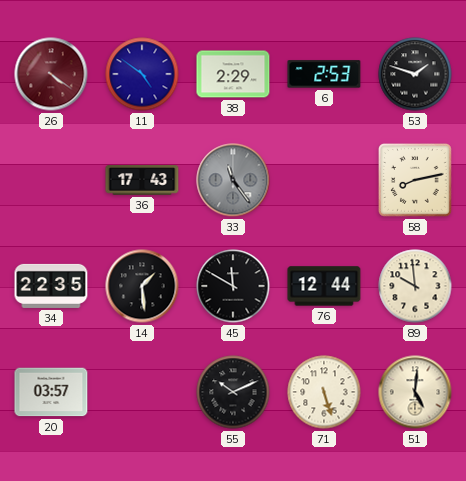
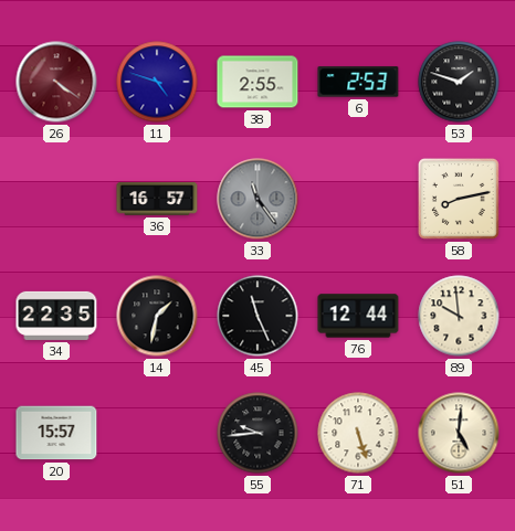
11: 4:51 -> 4:48 (157, 82)
38: 2:29 -> 2:55 (257, 82)
36: 17:43 -> 16:57 (157, 199)
14: 1:29 -> 1:32 (157, 316)
45: 11:50 -> 11:26 (257, 316)
20: 03:57 -> 15:57 (56, 433)
55: 10:11 -> 9:44 (257, 433)
